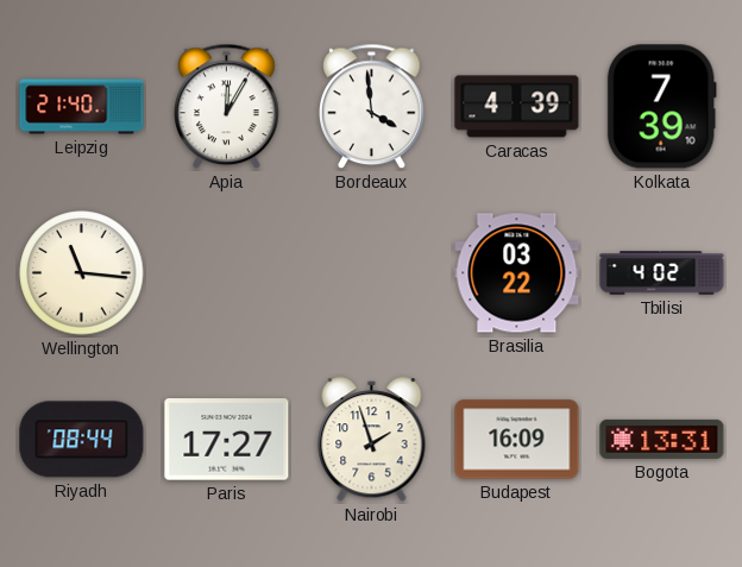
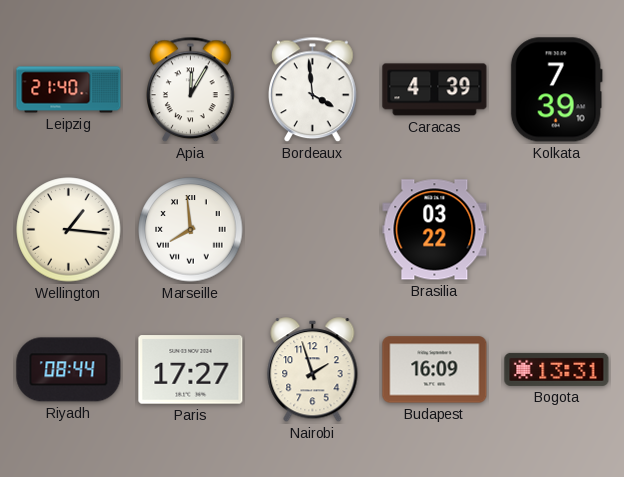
Wellington: 11:16 -> 1:16 (69, 230)
Marseille: none -> 7:59 (191, 230)
Tbilisi: 4:02 -> none (662, 273)
